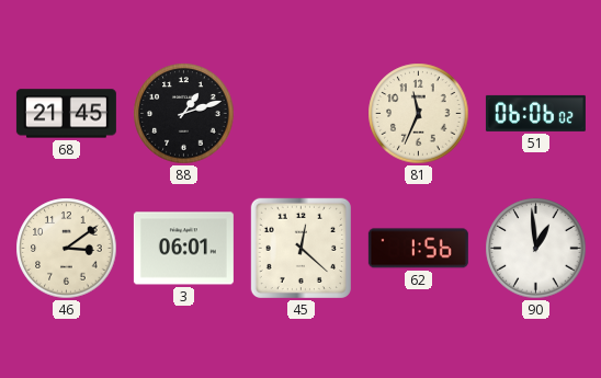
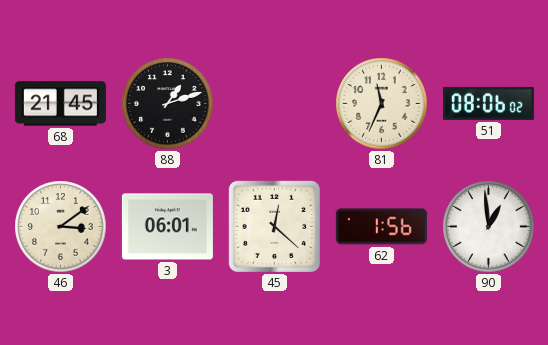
51: 06:06 -> 08:06 (488, 103)
